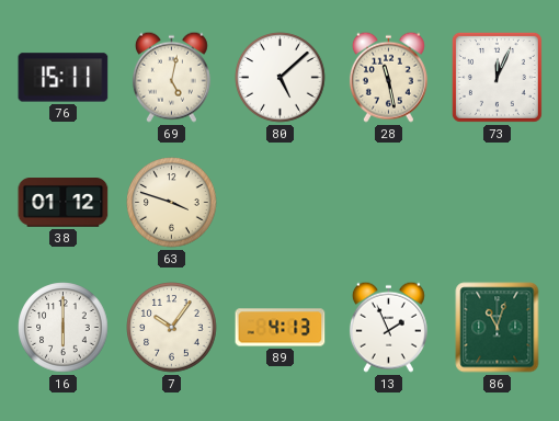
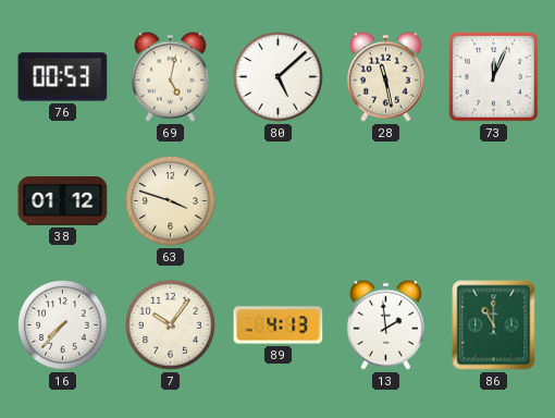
76: 15:11 -> 00:53 (63, 77)
16: 6:00 -> 7:37 (63, 325)
13: 1:56 -> 1:59 (385, 324)
86: 11:03 -> 11:00 (494, 325)
